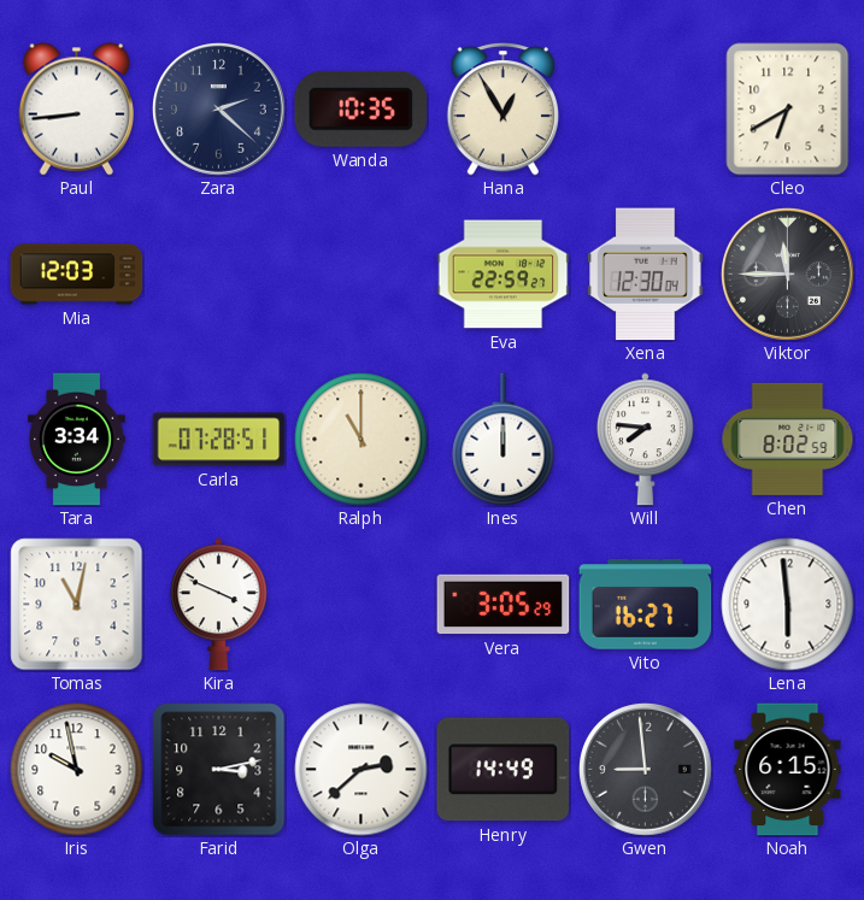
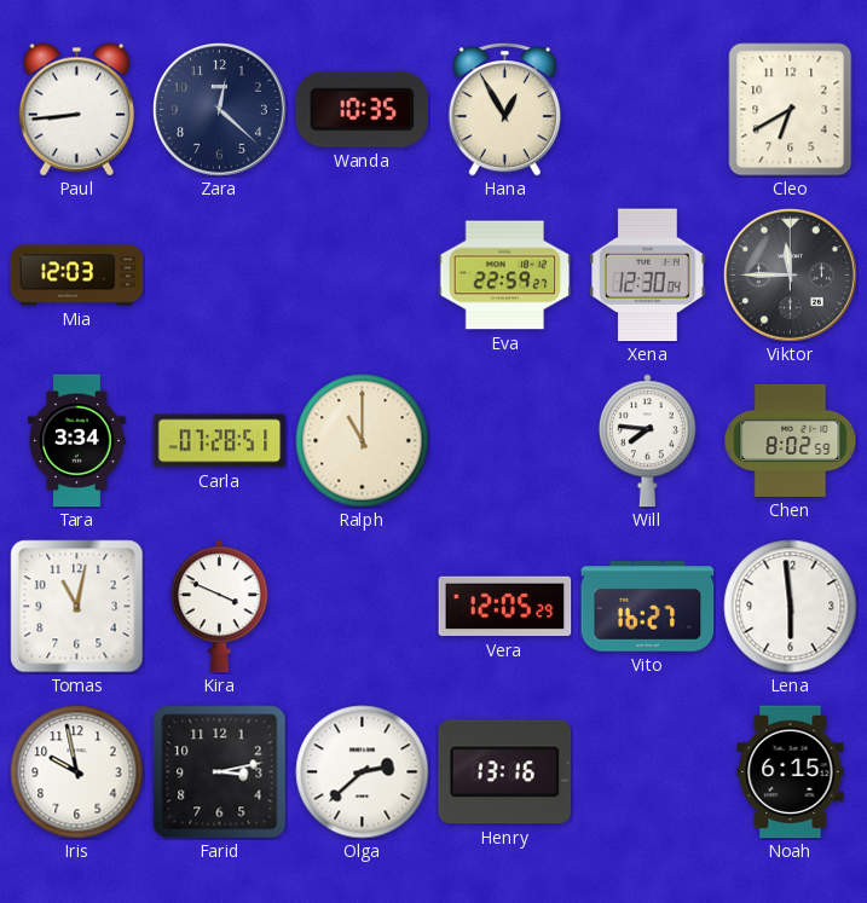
Zara: 2:22 -> 12:22 (220, 110)
Ines: 12:00 -> none (504, 440)
Vera: 3:05 -> 12:05 (505, 607)
Henry: 14:49 -> 13:16 (505, 772)
Gwen: 8:59 -> none (646, 770)
